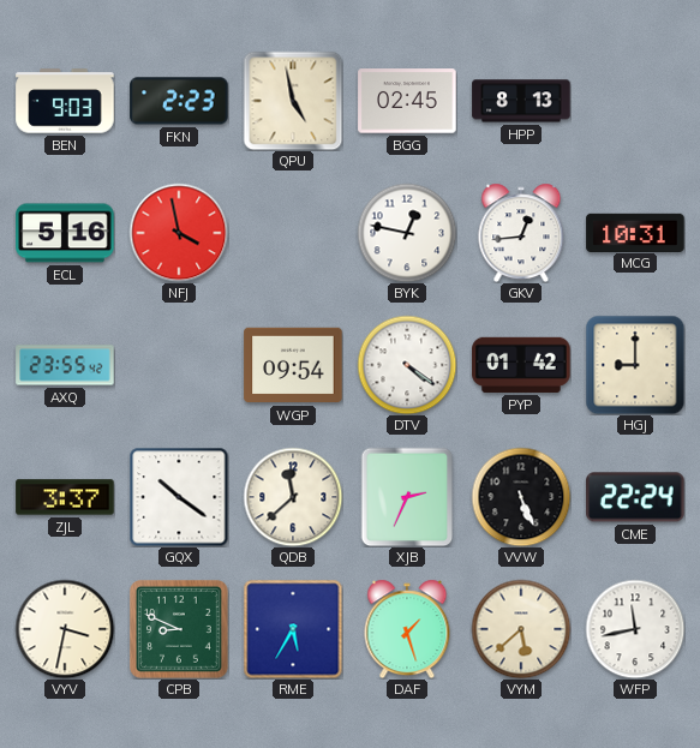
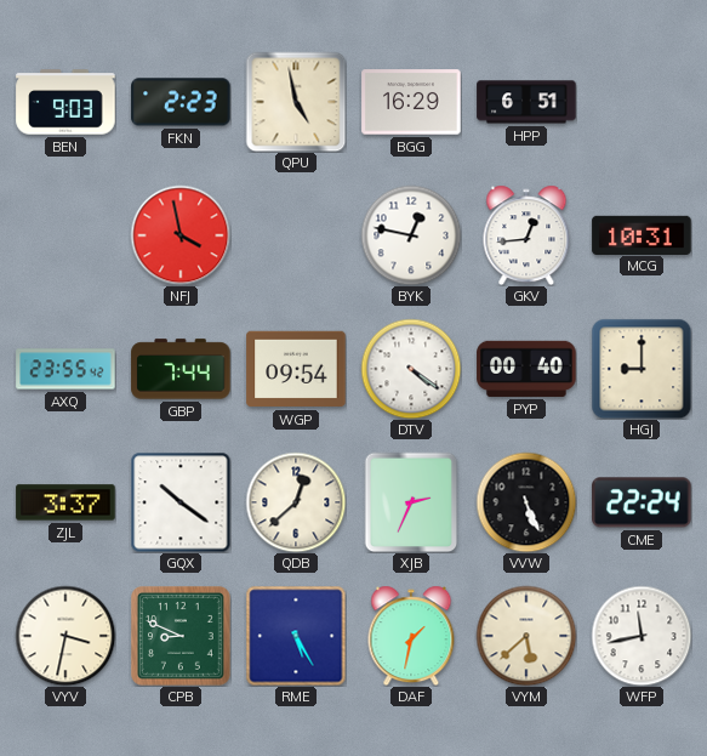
BGG: 02:45 -> 16:29 (411, 102)
HPP: 8:13 -> 6:51 (526, 102)
ECL: 5:16 -> none (65, 233)
GBP: none -> 7:44 (181, 369)
PYP: 01:42 -> 00:40 (526, 369)
QDB: 11:38 -> 12:38 (296, 502)
RME: 5:35 -> 5:25 (296, 636)
DAF: 1:27 -> 1:32 (411, 636)
